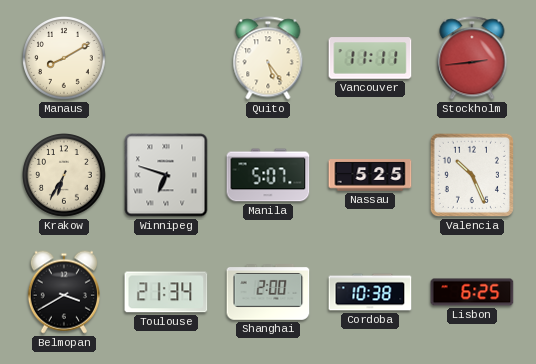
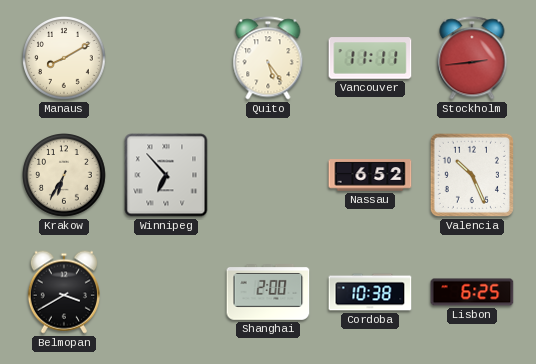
Winnipeg: 6:48 -> 6:53 (166, 175)
Manila: 5:07 -> none (268, 175)
Nassau: 5:25 -> 6:52 (370, 175)
Toulouse: 21:34 -> none (166, 292)
